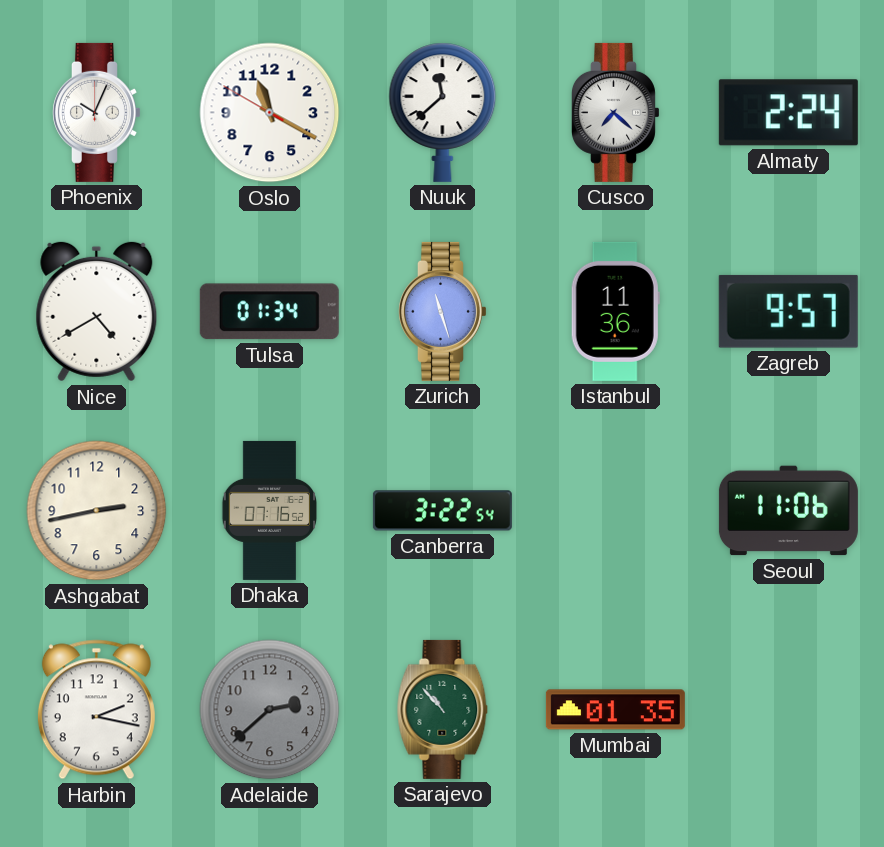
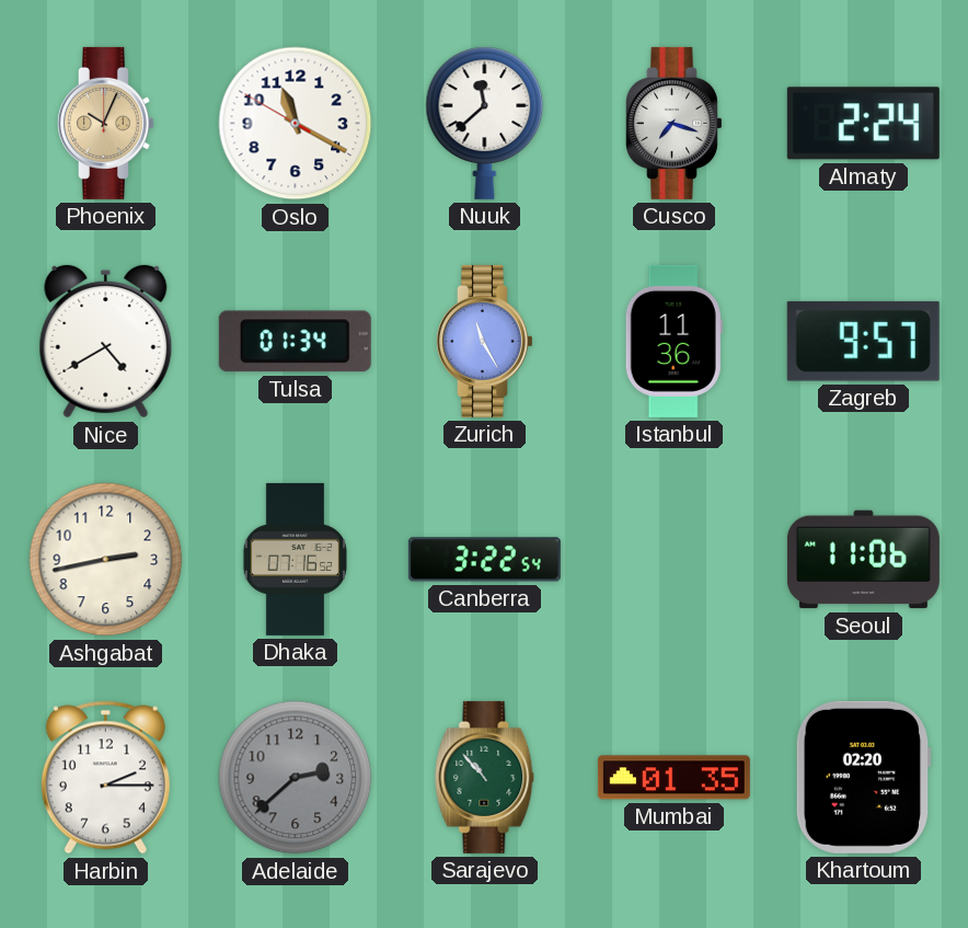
Phoenix dial: white -> champagne (105, 123)
Cusco: 7:22 -> 7:18 (673, 123)
Zurich: 11:27 -> 11:25 (484, 341)
Harbin: 2:17 -> 2:15 (105, 778)
Khartoum: none -> 02:20 (863, 777)
